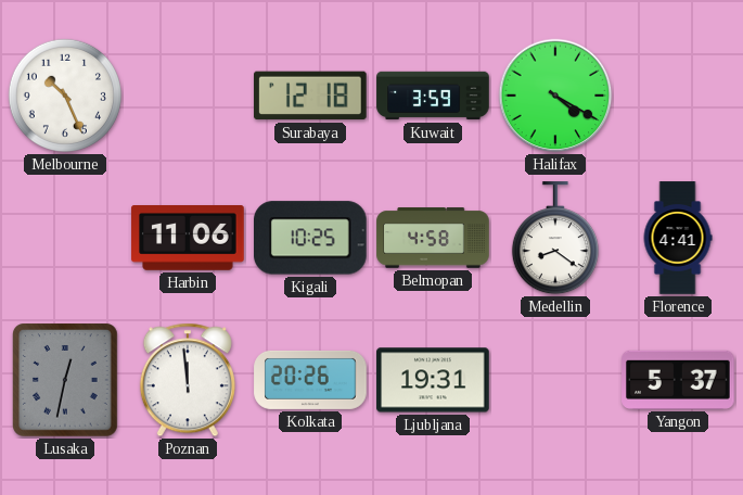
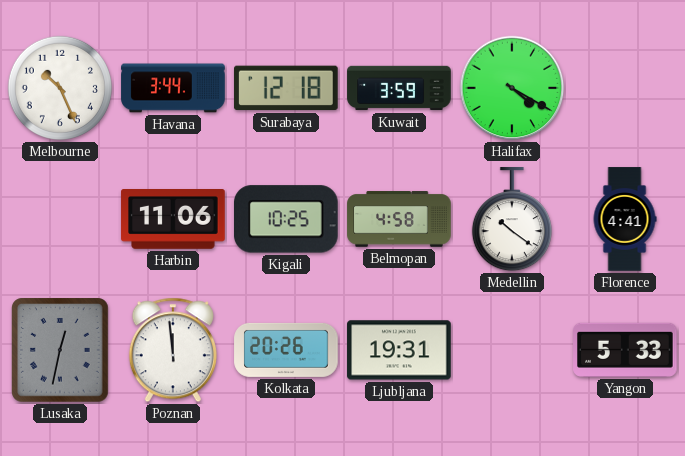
Havana: none -> 3:44 (173, 88)
Medellin: 8:21 -> 10:21 (512, 220)
Yangon: 5:37 -> 5:33 (625, 350)
